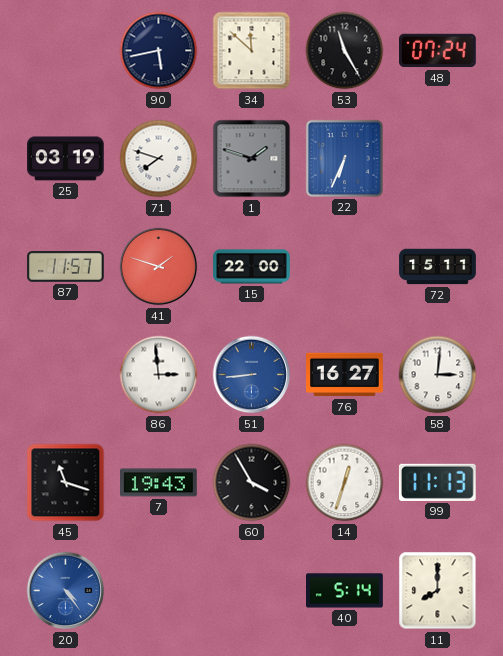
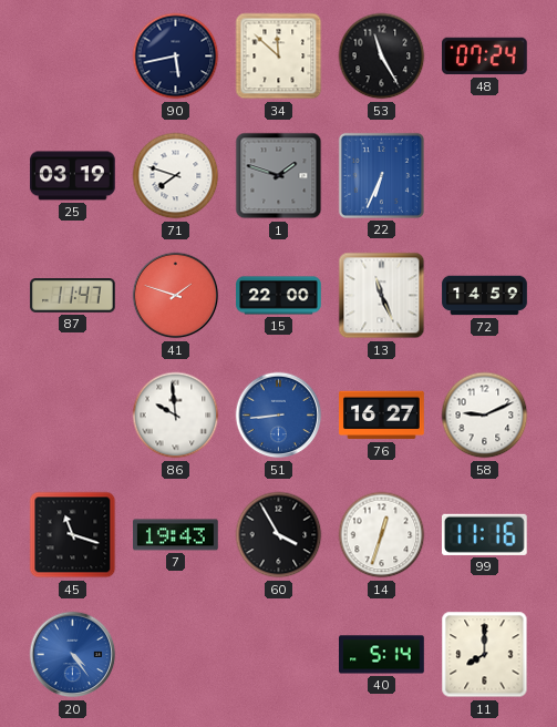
87: 11:57 -> 11:47 (73, 296)
13: none -> 11:26 (382, 296)
72: 15:11 -> 14:59 (485, 296)
86: 2:59 -> 9:59 (176, 416)
58: 3:01 -> 9:11 (485, 416)
99: 11:13 -> 11:16 (484, 534)
